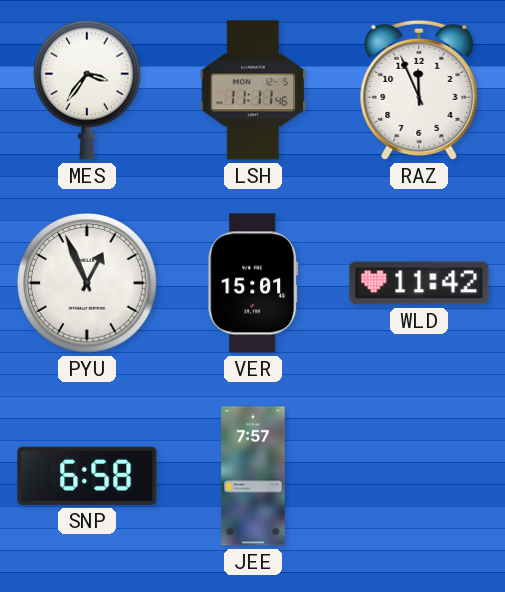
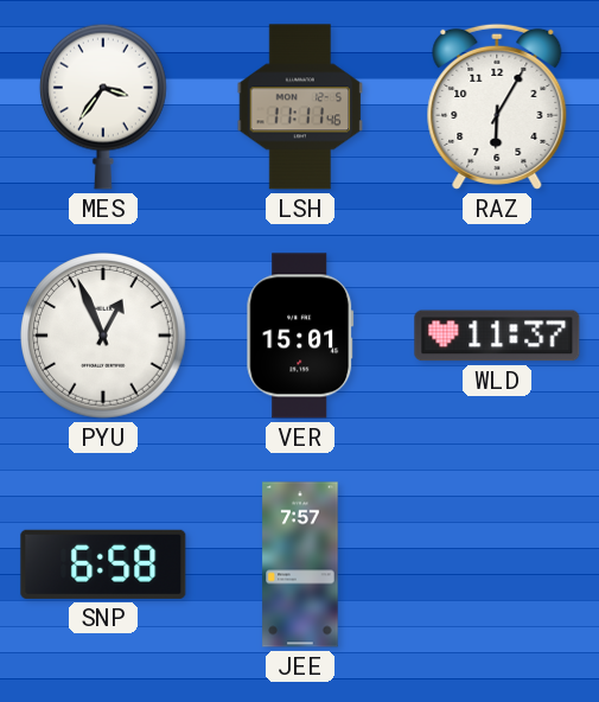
RAZ: 11:56 -> 6:05 (497, 107)
WLD: 11:42 -> 11:37 (497, 336)
